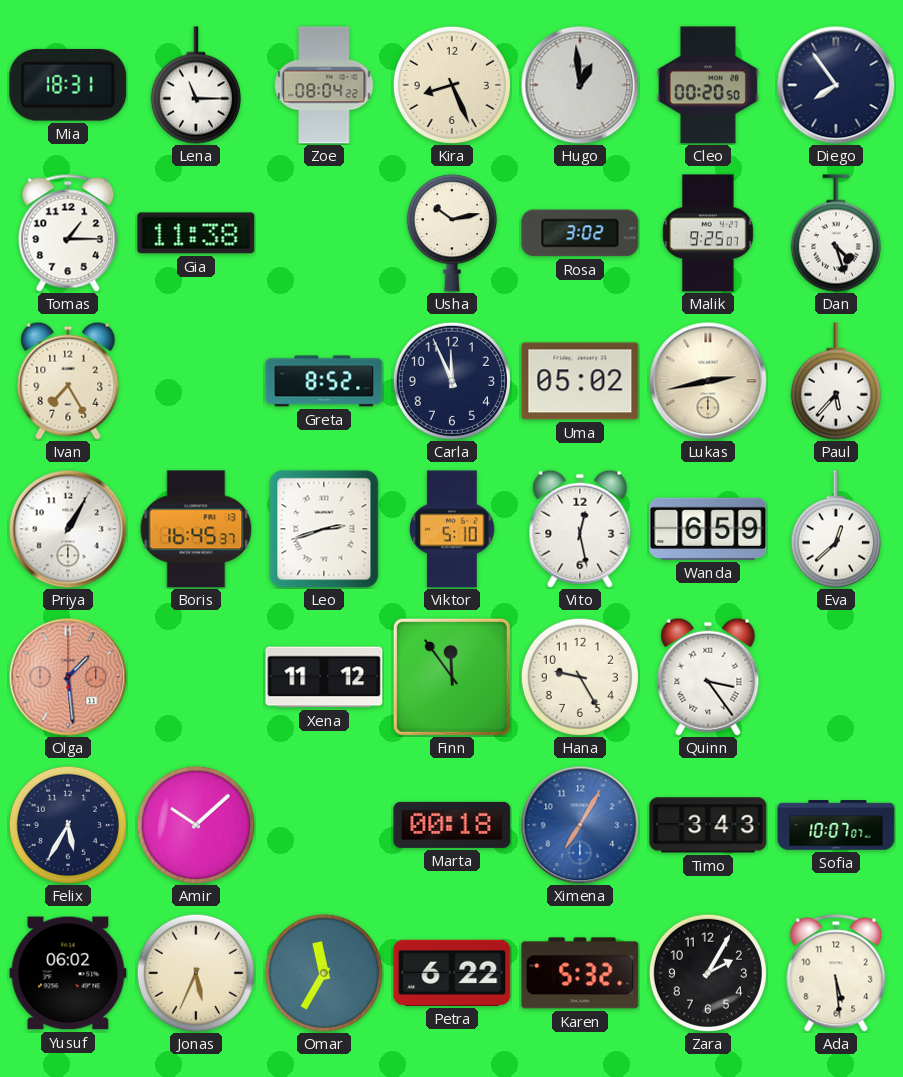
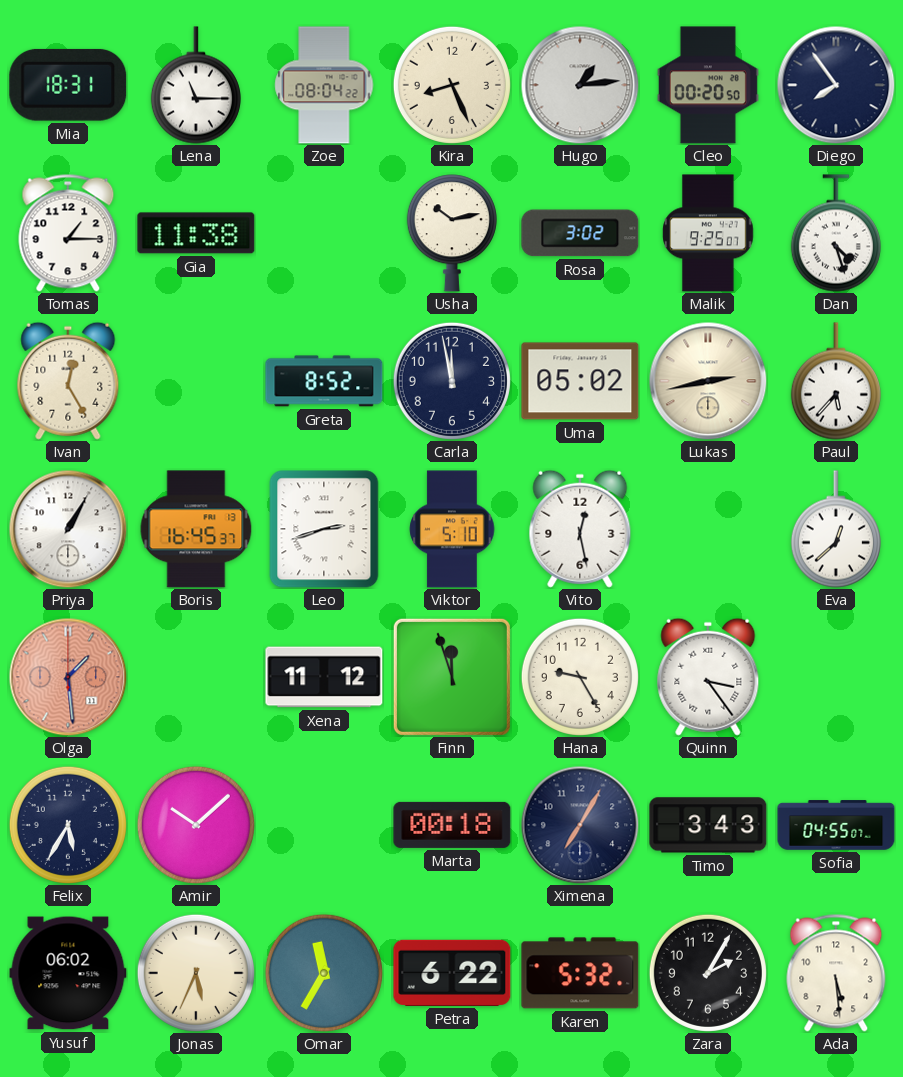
Hugo: 12:59 -> 1:14 (580, 85)
Ivan: 7:25 -> 12:25 (68, 381)
Carla: 11:56 -> 11:58 (452, 381)
Wanda: 6:59 -> none (708, 529)
Finn: 11:54 -> 11:57 (452, 677)
Ximena dial: blue -> navy (580, 825)
Sofia: 10:07 -> 04:55 (836, 825)
